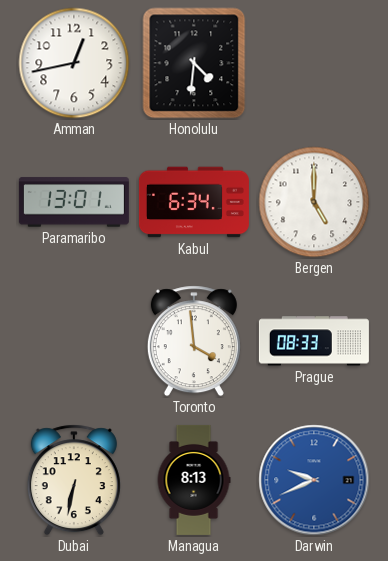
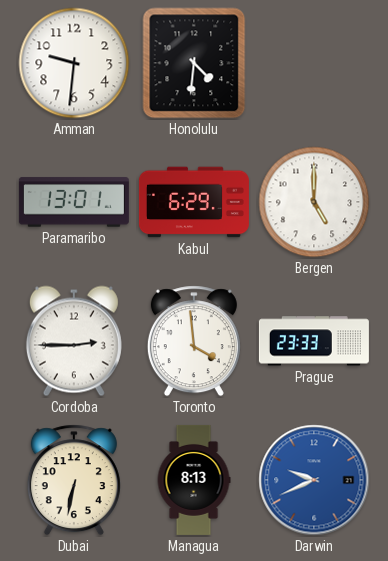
Amman: 12:43 -> 9:31 (74, 63)
Kabul: 6:34 -> 6:29 (194, 202)
Cordoba: none -> 2:45 (74, 341)
Prague: 08:33 -> 23:33 (314, 341)
